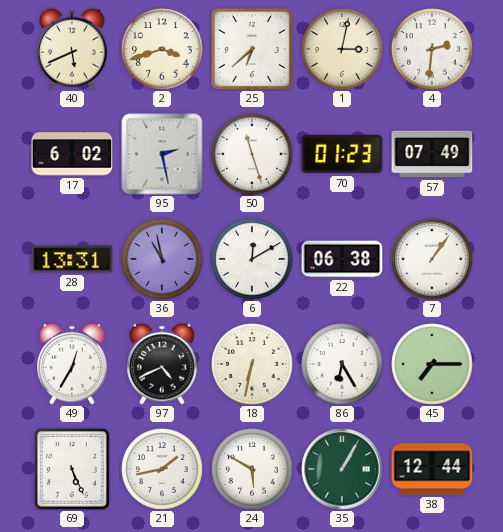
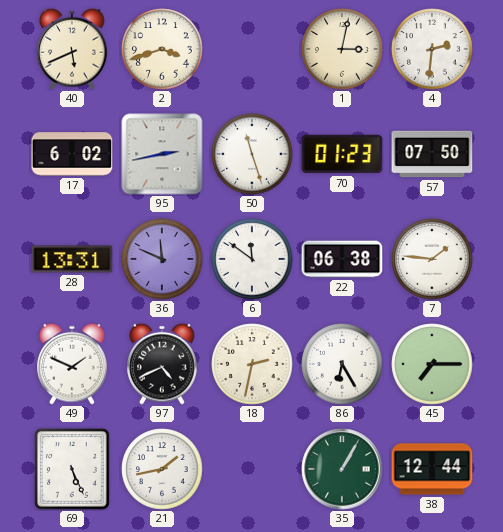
25: 6:38 -> none (252, 49)
95: 2:28 -> 2:43 (162, 154)
57: 07:49 -> 07:50 (432, 154)
36: 10:58 -> 11:49 (162, 259)
6: 12:10 -> 11:51 (252, 259)
7: 1:06 -> 1:46 (432, 259)
49: 12:35 -> 1:49 (72, 364)
18: 6:32 -> 2:32 (252, 364)
24: 5:50 -> none (252, 469)
